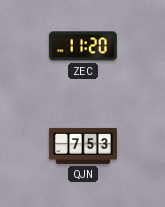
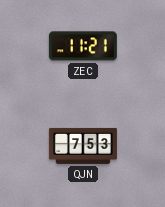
ZEC: 11:20 -> 11:21 (83, 46)
